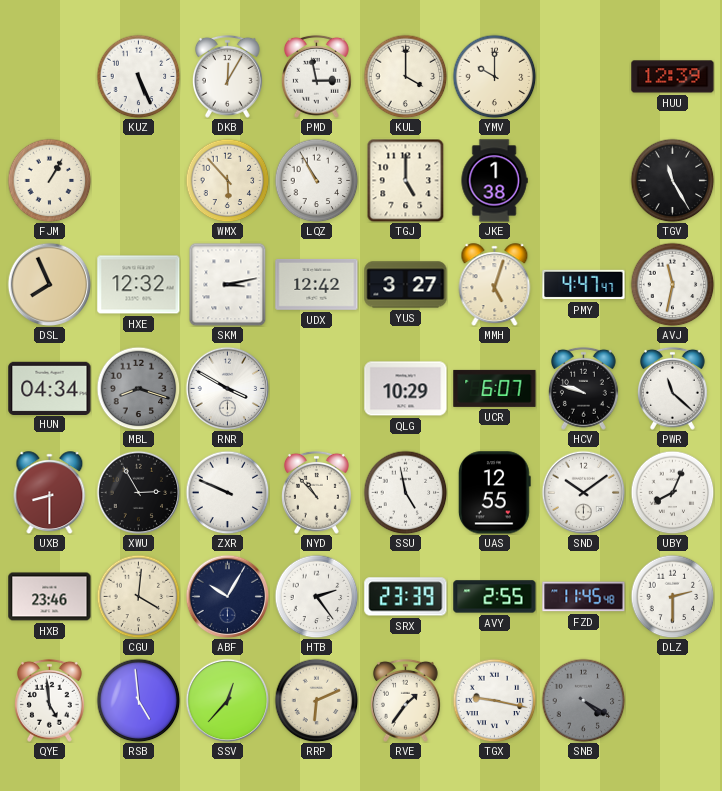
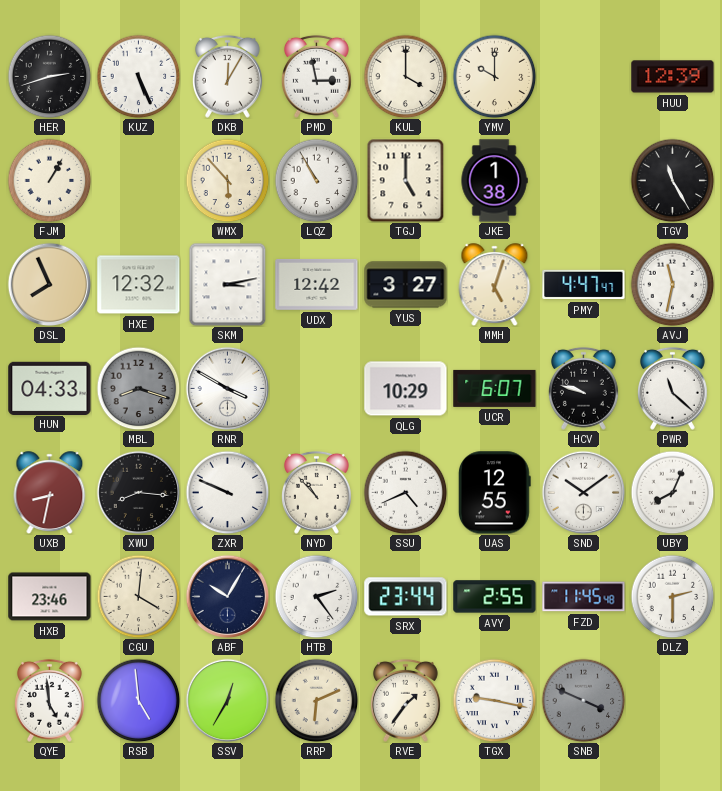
HER: none -> 2:42 (49, 76)
HUN: 04:34 -> 04:33 (50, 388)
UXB: 8:30 -> 8:32 (50, 493)
XWU: 2:55 -> 8:16 (138, 492)
SSU: 4:58 -> 4:41 (405, 492)
SRX: 23:39 -> 23:44 (406, 597)
SSV: 12:37 -> 12:35 (227, 700)
SNB: 4:20 -> 3:49 (583, 700)
